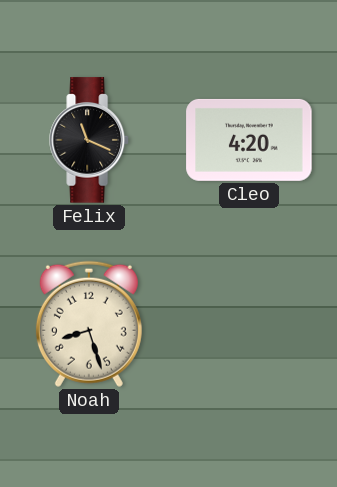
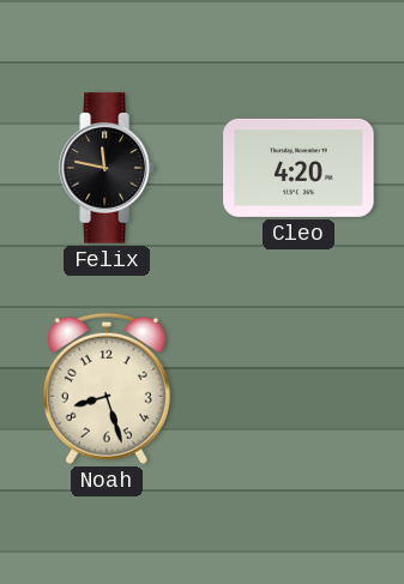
Felix: 11:19 -> 11:47 (107, 168)
